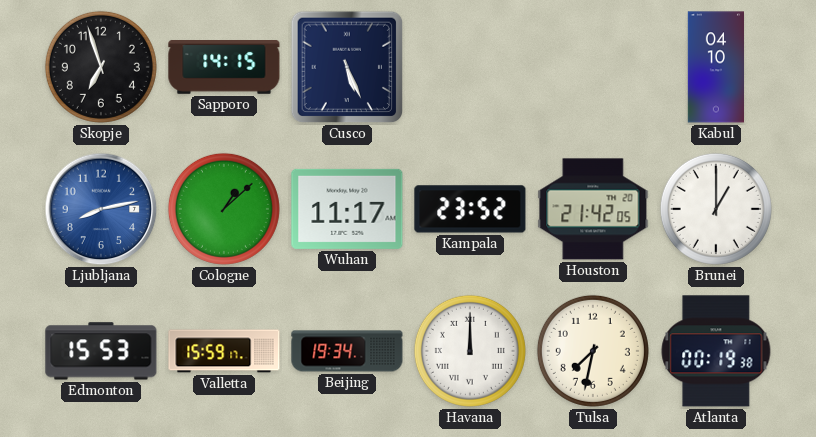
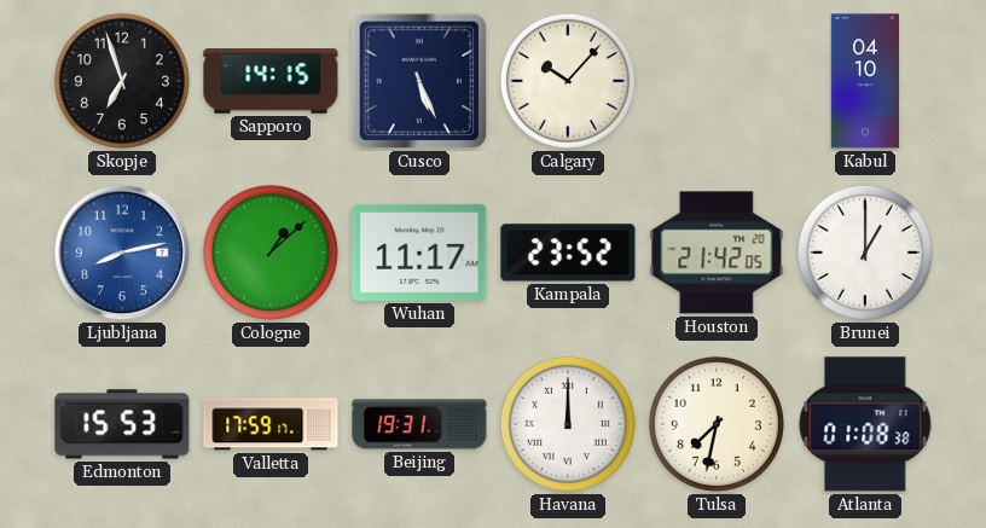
Calgary: none -> 10:07 (568, 81)
Valletta: 15:59 -> 17:59 (271, 424)
Beijing: 19:34 -> 19:31 (419, 424)
Atlanta: 00:19 -> 01:08 (865, 424)
